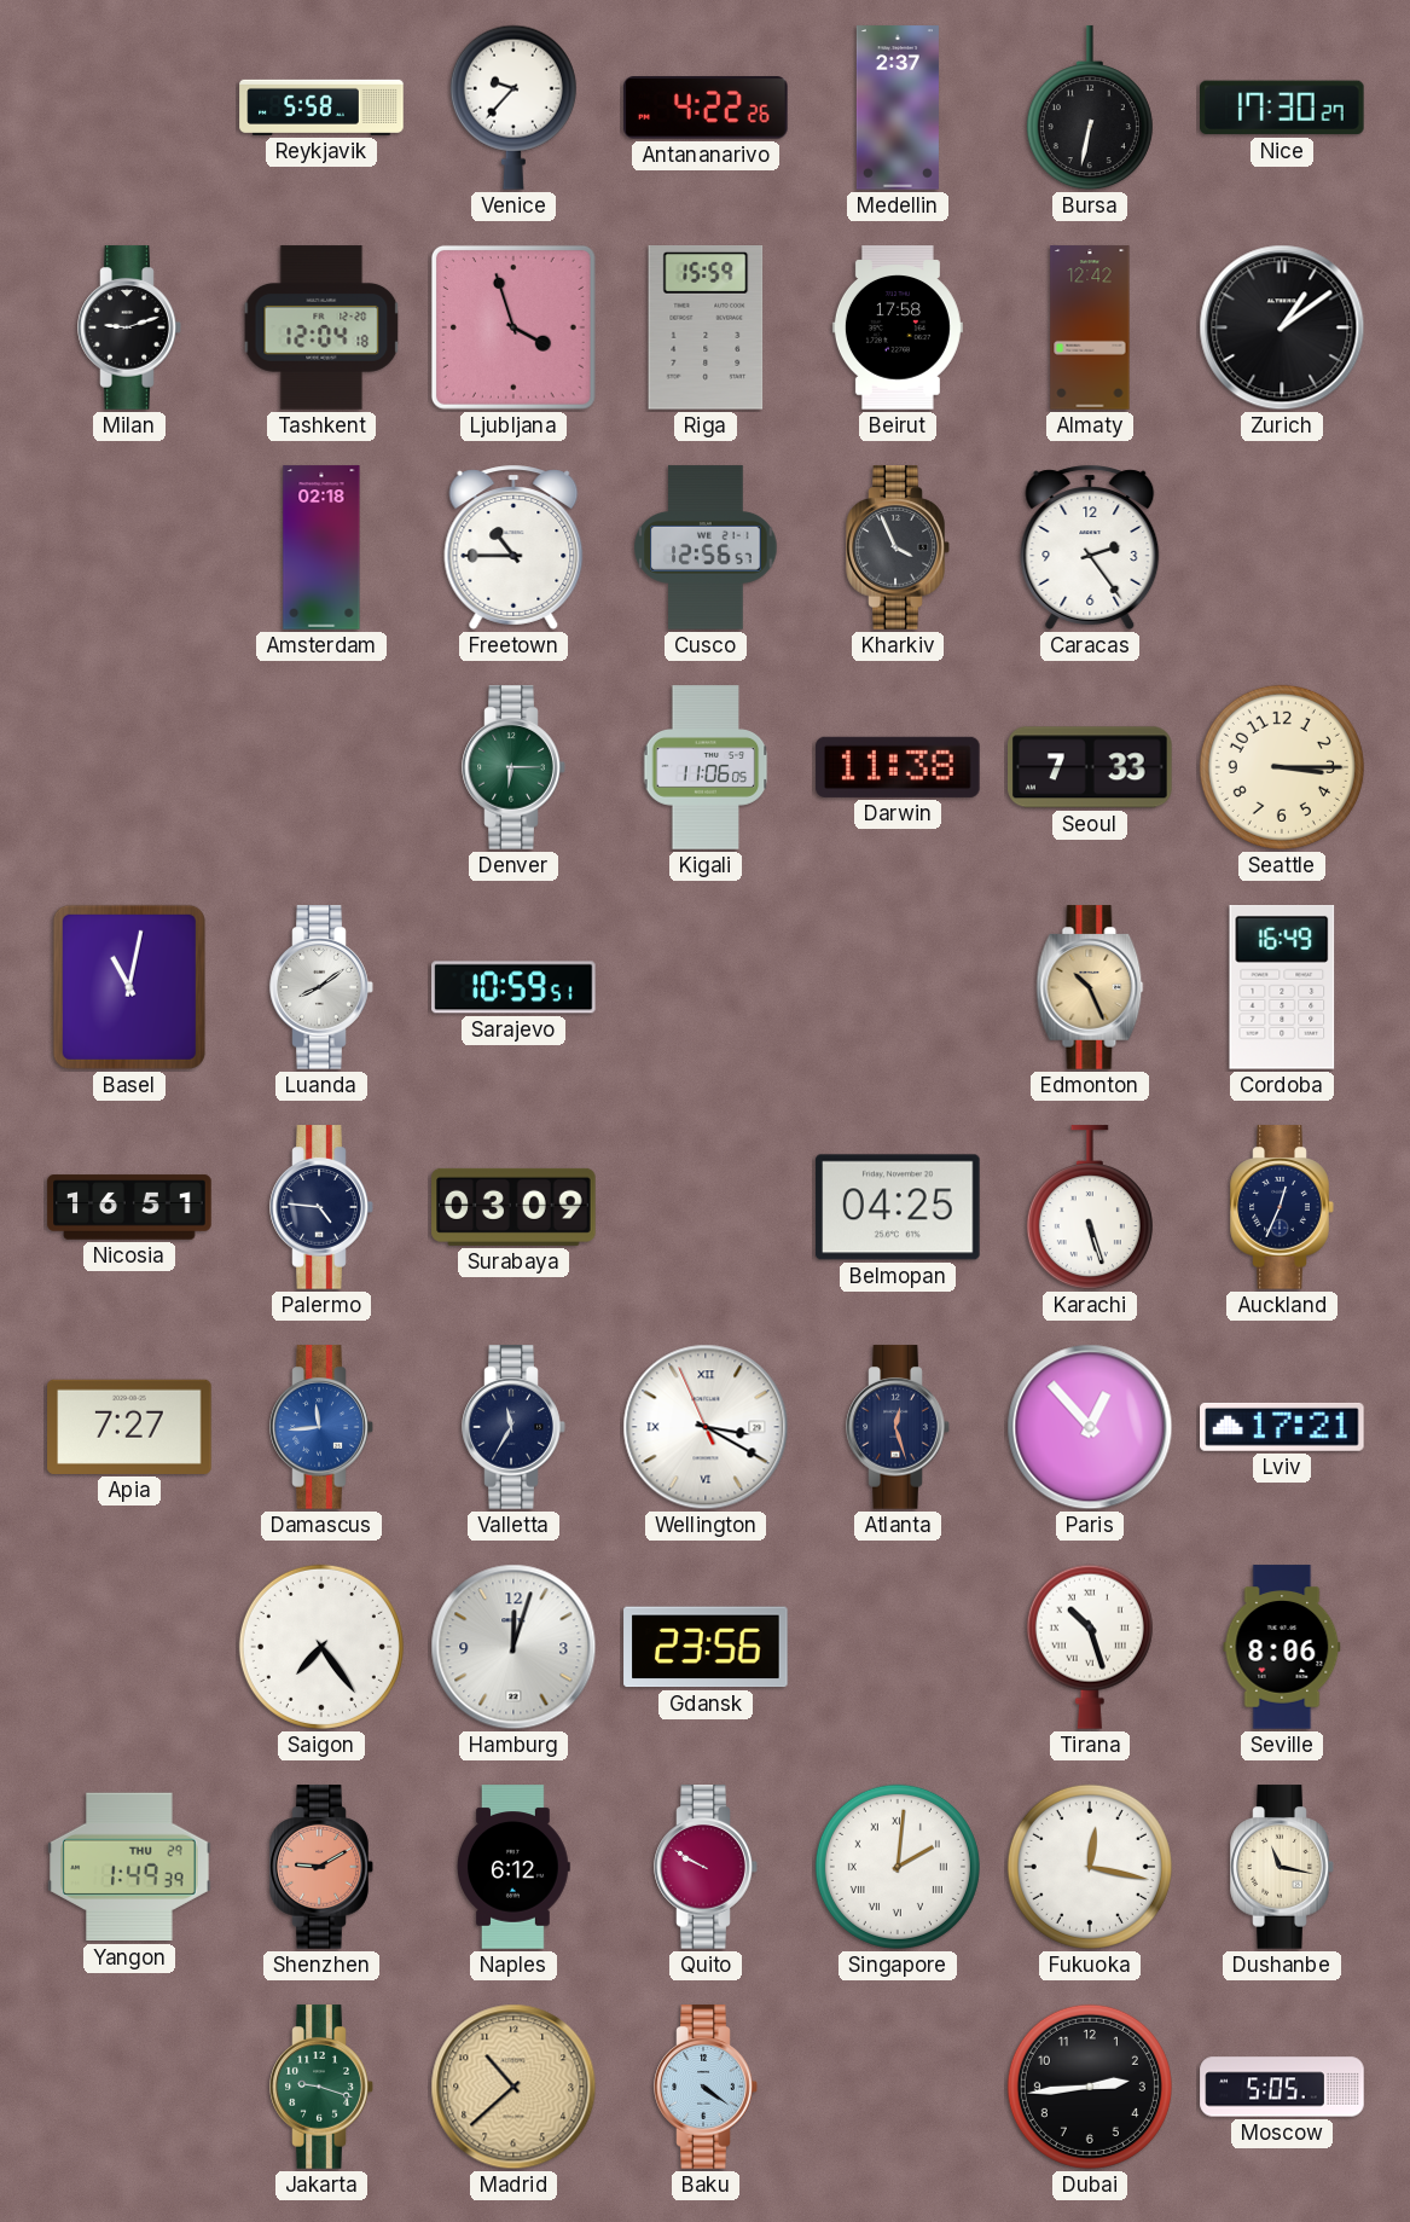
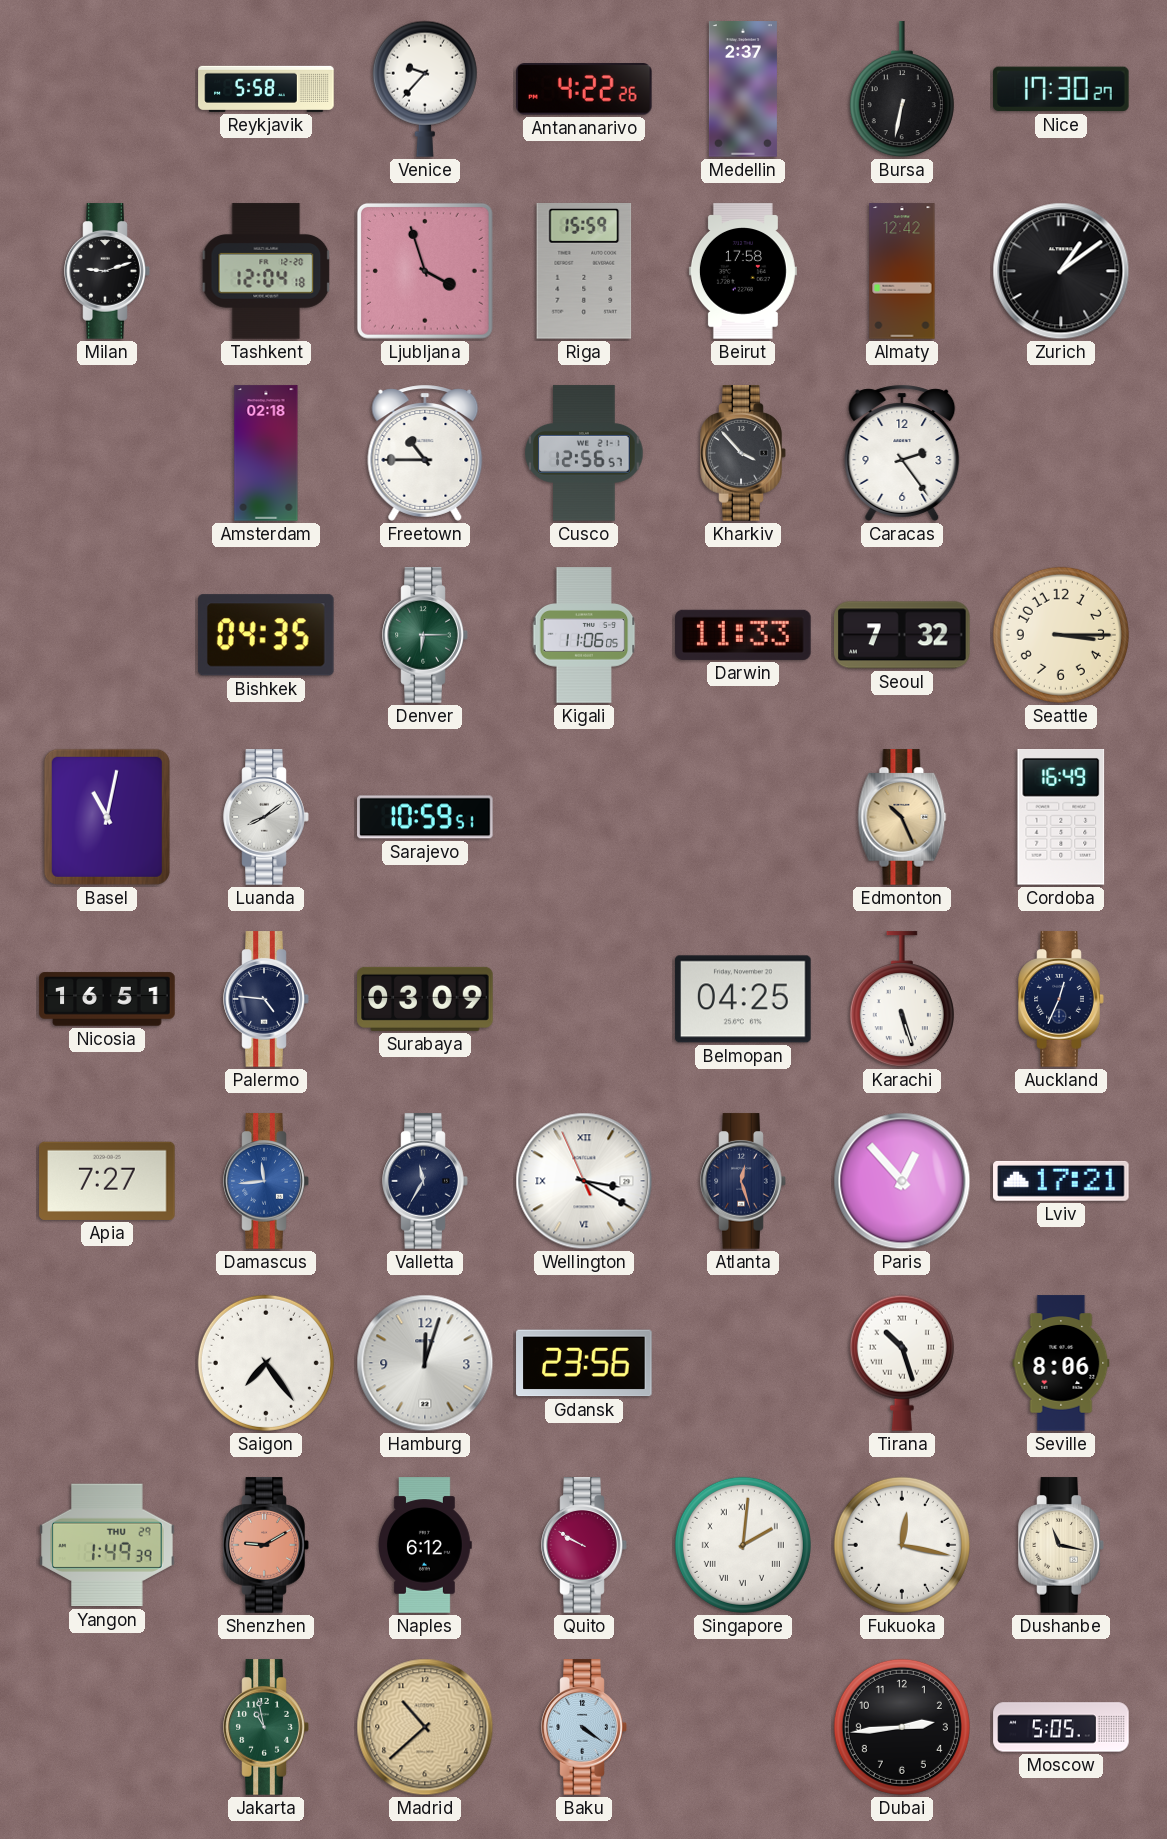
Kharkiv: 3:56 -> 3:53 (743, 453)
Bishkek: none -> 04:35 (266, 635)
Darwin: 11:38 -> 11:33 (743, 635)
Seoul: 7:33 -> 7:32 (902, 635)
Jakarta: 9:18 -> 10:58 (266, 1727)
